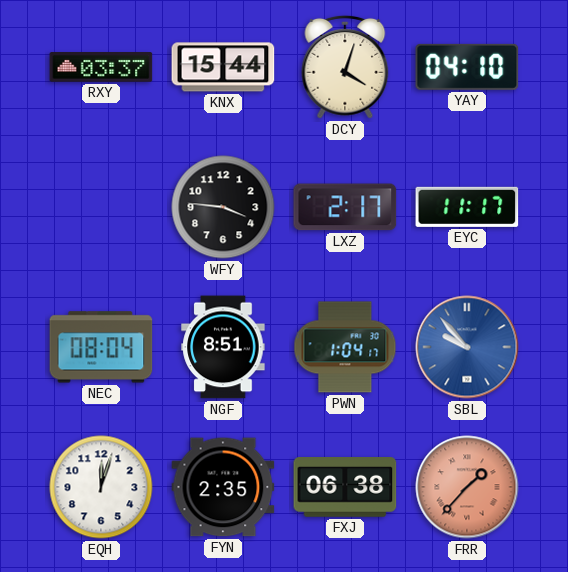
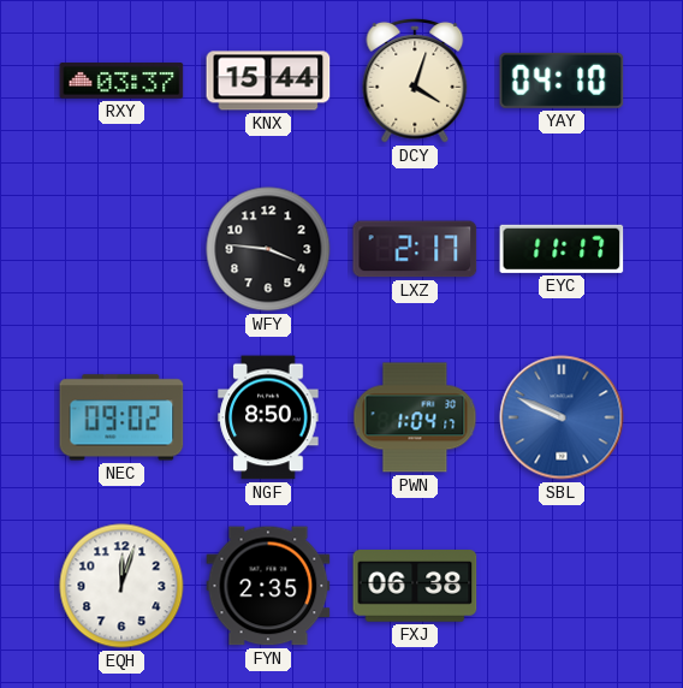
NEC: 08:04 -> 09:02 (121, 417)
NGF: 8:51 -> 8:50 (268, 417)
SBL: 9:53 -> 9:49 (562, 417)
FRR: 1:37 -> none (467, 487)
